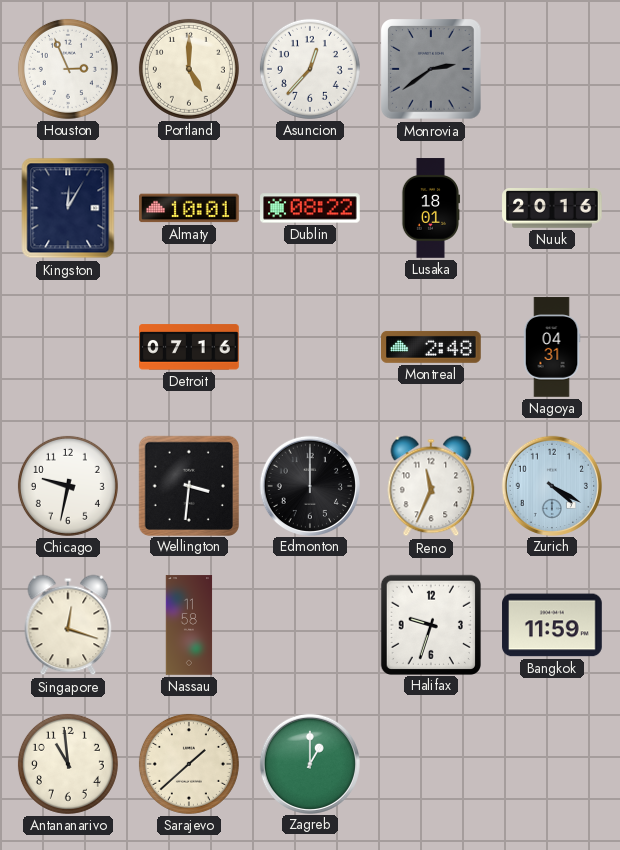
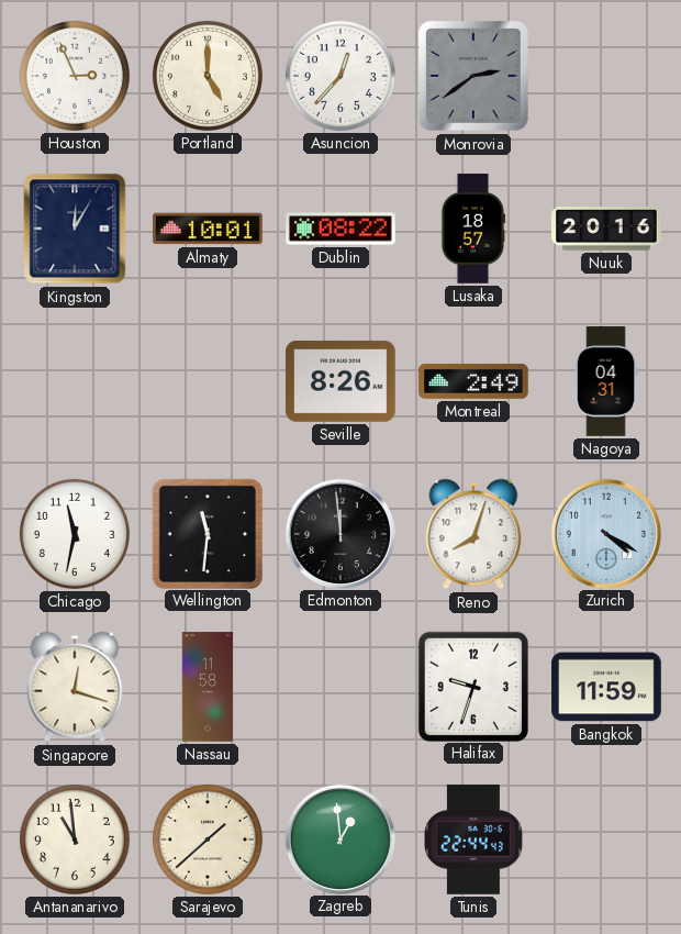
Lusaka: 18:01 -> 18:57 (473, 229)
Detroit: 07:16 -> none (189, 347)
Seville: none -> 8:26 (342, 381)
Montreal: 2:48 -> 2:49 (475, 381)
Chicago: 9:32 -> 11:32 (75, 534)
Wellington: 3:31 -> 11:31 (206, 533)
Edmonton: 12:00 -> 11:59 (339, 533)
Reno: 11:34 -> 8:03 (473, 534)
Zagreb: 1:00 -> 12:59 (339, 838)
Tunis: none -> 22:44 (473, 840)
